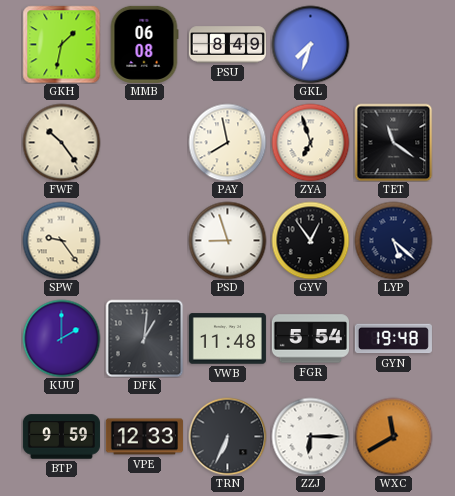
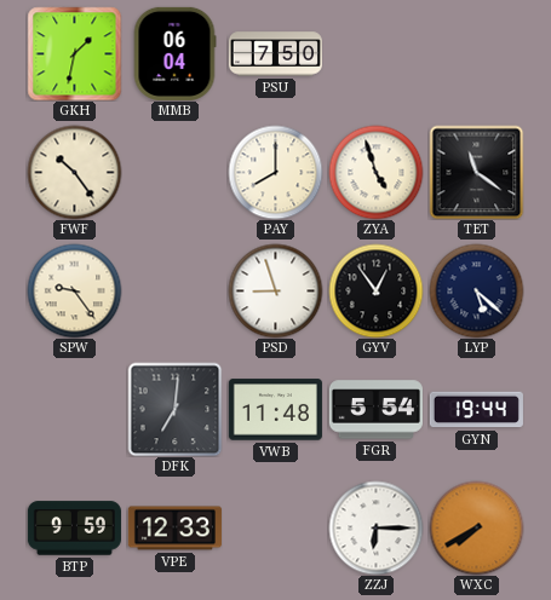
MMB: 06:08 -> 06:04 (174, 53)
PSU: 8:49 -> 7:50 (275, 54)
GKL: 7:33 -> none (310, 44)
PAY: 7:58 -> 8:00 (275, 172)
ZYA: 6:57 -> 4:57 (375, 172)
KUU: 2:00 -> none (61, 338)
DFK: 1:01 -> 7:01 (174, 409)
GYN: 19:48 -> 19:44 (476, 410)
TRN: 6:34 -> none (227, 436)
WXC: 11:40 -> 7:40 (476, 527)
